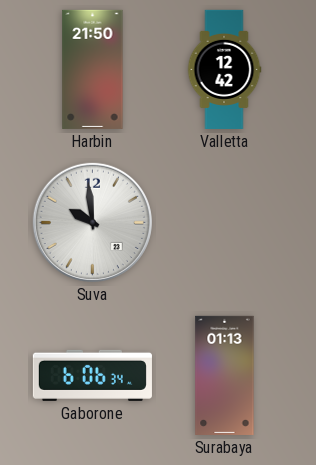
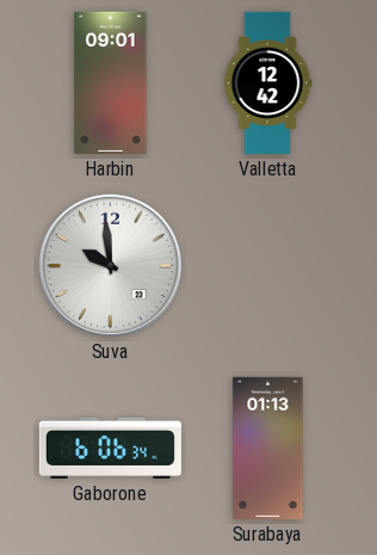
Harbin: 21:50 -> 09:01 (111, 82)
